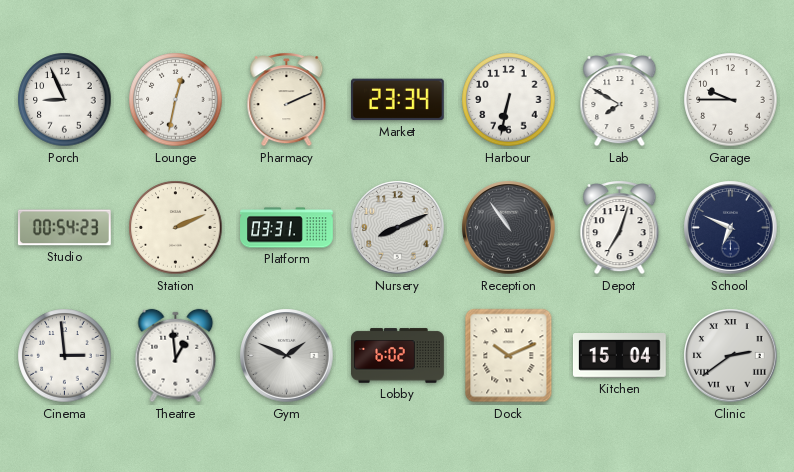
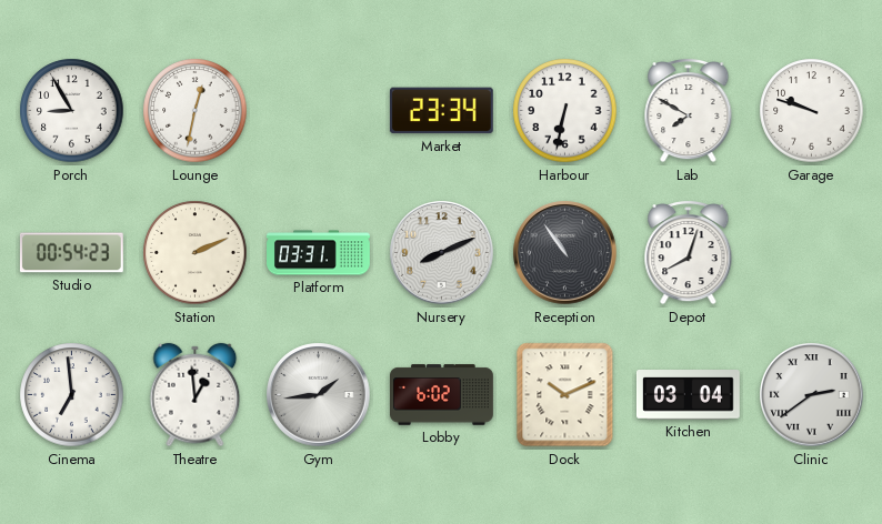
Porch: 8:56 -> 8:55 (72, 111)
Pharmacy: 2:11 -> none (287, 100)
Garage: 9:45 -> 9:48 (812, 111)
Depot: 7:03 -> 8:03 (689, 253)
School: 6:49 -> none (731, 228)
Cinema: 2:59 -> 6:59 (72, 395)
Gym: 1:49 -> 1:44 (319, 395)
Kitchen: 15:04 -> 03:04 (688, 395)
